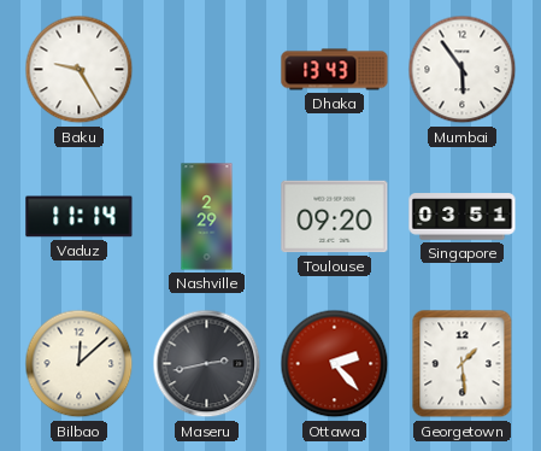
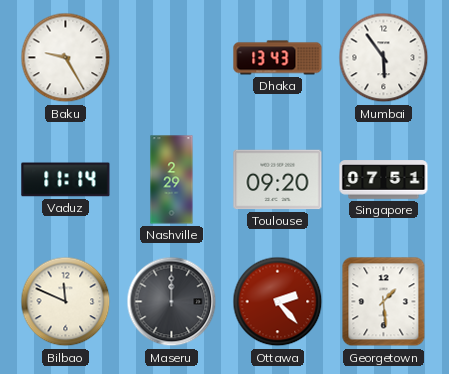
Singapore: 03:51 -> 07:51 (384, 180)
Bilbao: 12:08 -> 11:49 (66, 302)
Maseru: 2:43 -> 12:00 (172, 302)
